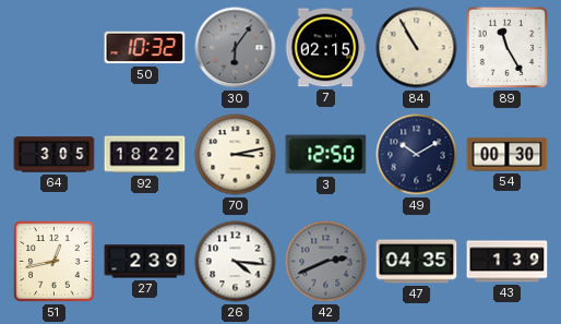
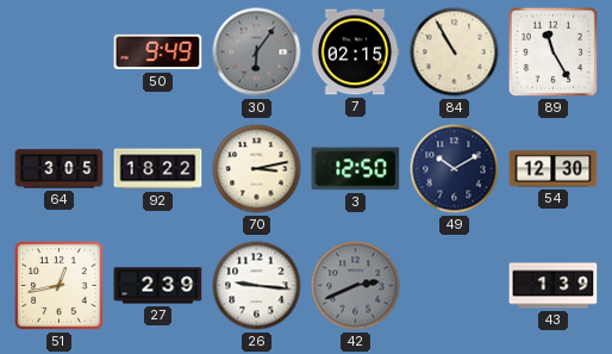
50: 10:32 -> 9:49 (158, 52)
54: 00:30 -> 12:30 (554, 169)
26: 4:16 -> 9:16 (257, 286)
47: 04:35 -> none (417, 262)
